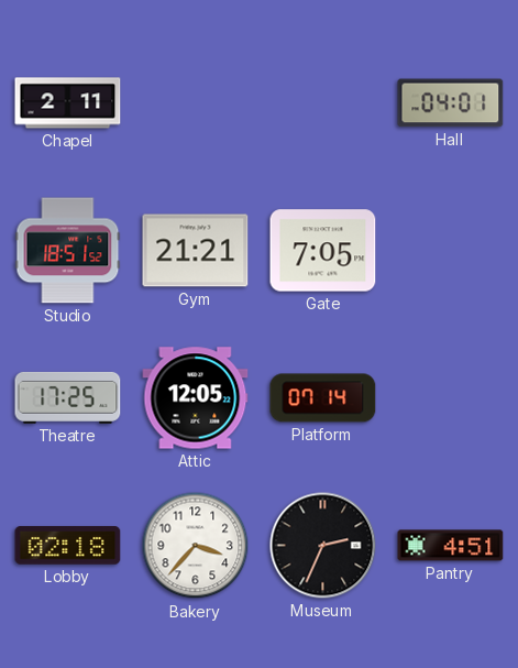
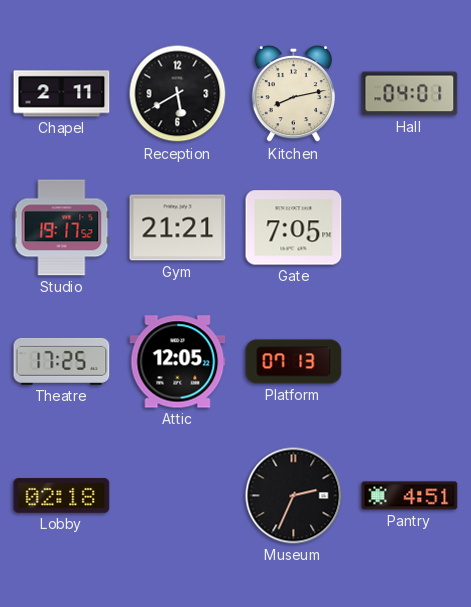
Reception: none -> 5:40 (178, 94)
Kitchen: none -> 8:13 (293, 94)
Studio: 18:51 -> 19:17 (62, 228)
Platform: 07:14 -> 07:13 (294, 362)
Bakery: 3:37 -> none (196, 546)
